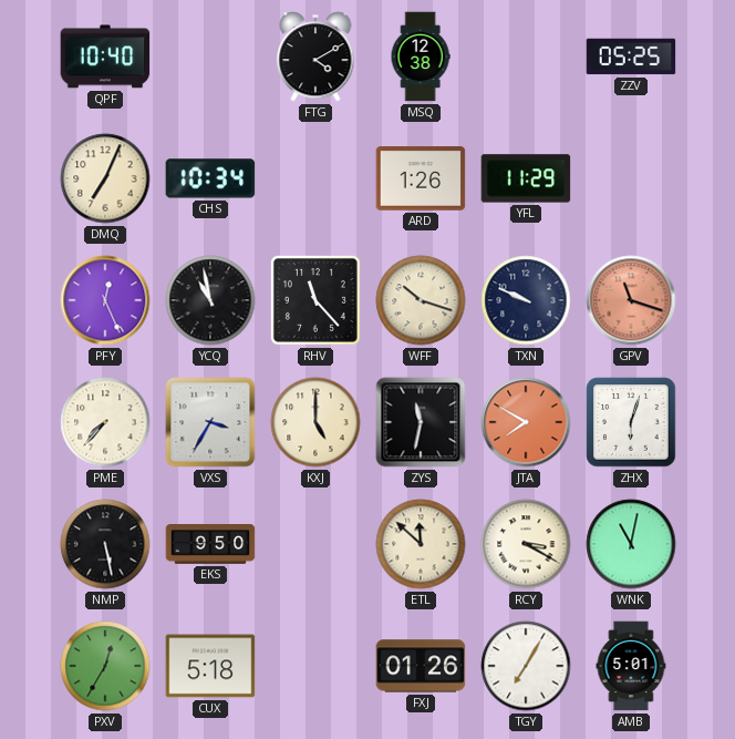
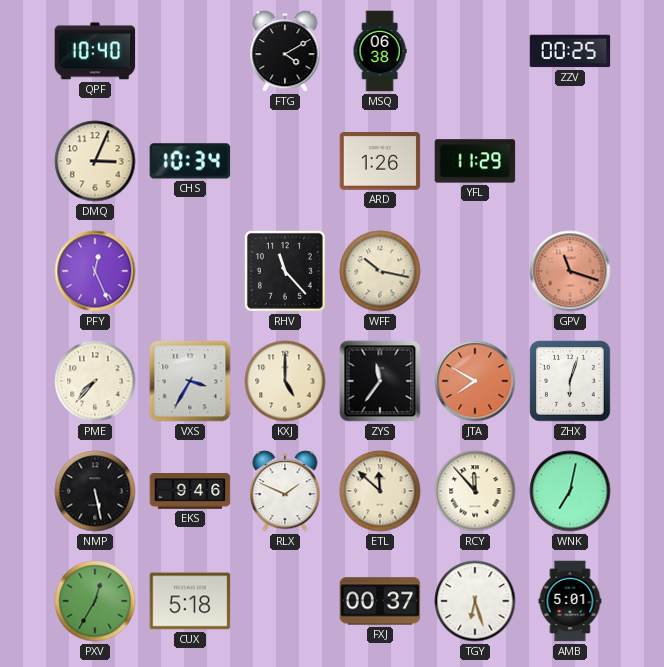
MSQ: 12:38 -> 06:38 (380, 51)
ZZV: 05:25 -> 00:25 (570, 51)
DMQ: 7:04 -> 3:04 (95, 161)
YCQ: 10:58 -> none (210, 300)
WFF: 10:18 -> 10:17 (380, 271)
TXN: 9:49 -> none (526, 300)
ZYS: 11:32 -> 11:36 (380, 381)
EKS: 9:50 -> 9:46 (190, 491)
RLX: none -> 1:49 (285, 491)
RCY: 3:20 -> 11:53 (475, 491)
WNK: 11:02 -> 7:02 (570, 491)
FXJ: 01:26 -> 00:37 (380, 601)
TGY: 7:05 -> 6:27 (475, 601)
